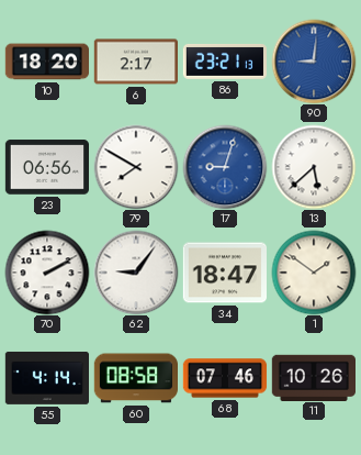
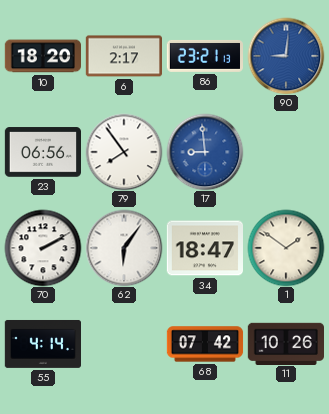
79: 7:50 -> 7:54 (124, 152)
17: 9:03 -> 8:59 (205, 152)
13: 5:38 -> none (314, 167)
62: 9:06 -> 6:06 (124, 248)
60: 08:58 -> none (135, 378)
68: 07:46 -> 07:42 (205, 344)
